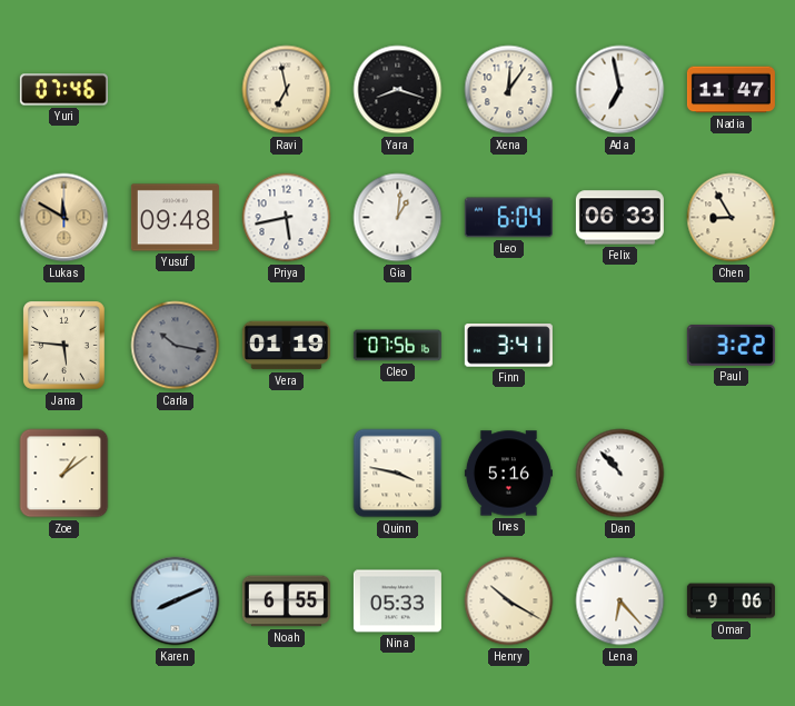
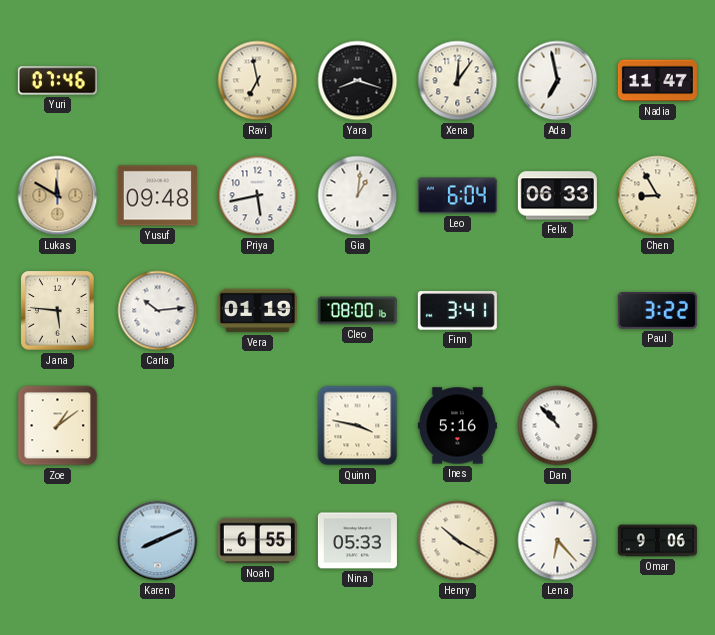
Carla: 10:17 -> 10:14 (158, 311)
Carla dial: grey -> white (158, 311)
Cleo: 07:56 -> 08:00 (357, 311)
